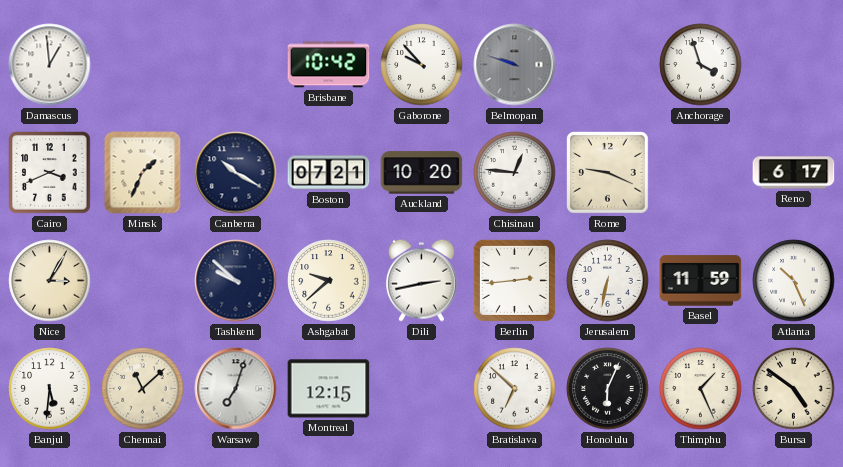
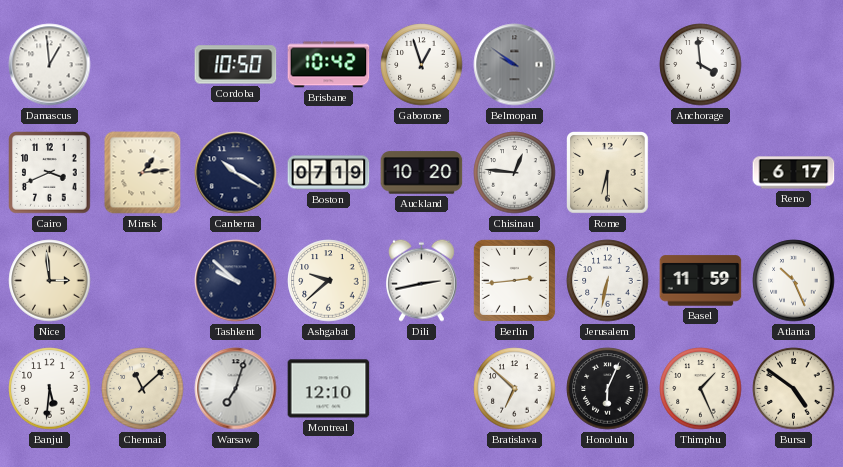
Cordoba: none -> 10:50 (236, 65)
Gaborone: 9:53 -> 12:57 (422, 65)
Belmopan: 9:48 -> 9:51 (515, 65)
Anchorage: 3:57 -> 3:59 (701, 65)
Minsk: 1:34 -> 1:14 (143, 173)
Boston: 07:21 -> 07:19 (329, 173)
Rome: 9:19 -> 6:30 (608, 173)
Nice: 3:05 -> 2:59 (50, 281)
Montreal: 12:15 -> 12:10 (329, 389)
